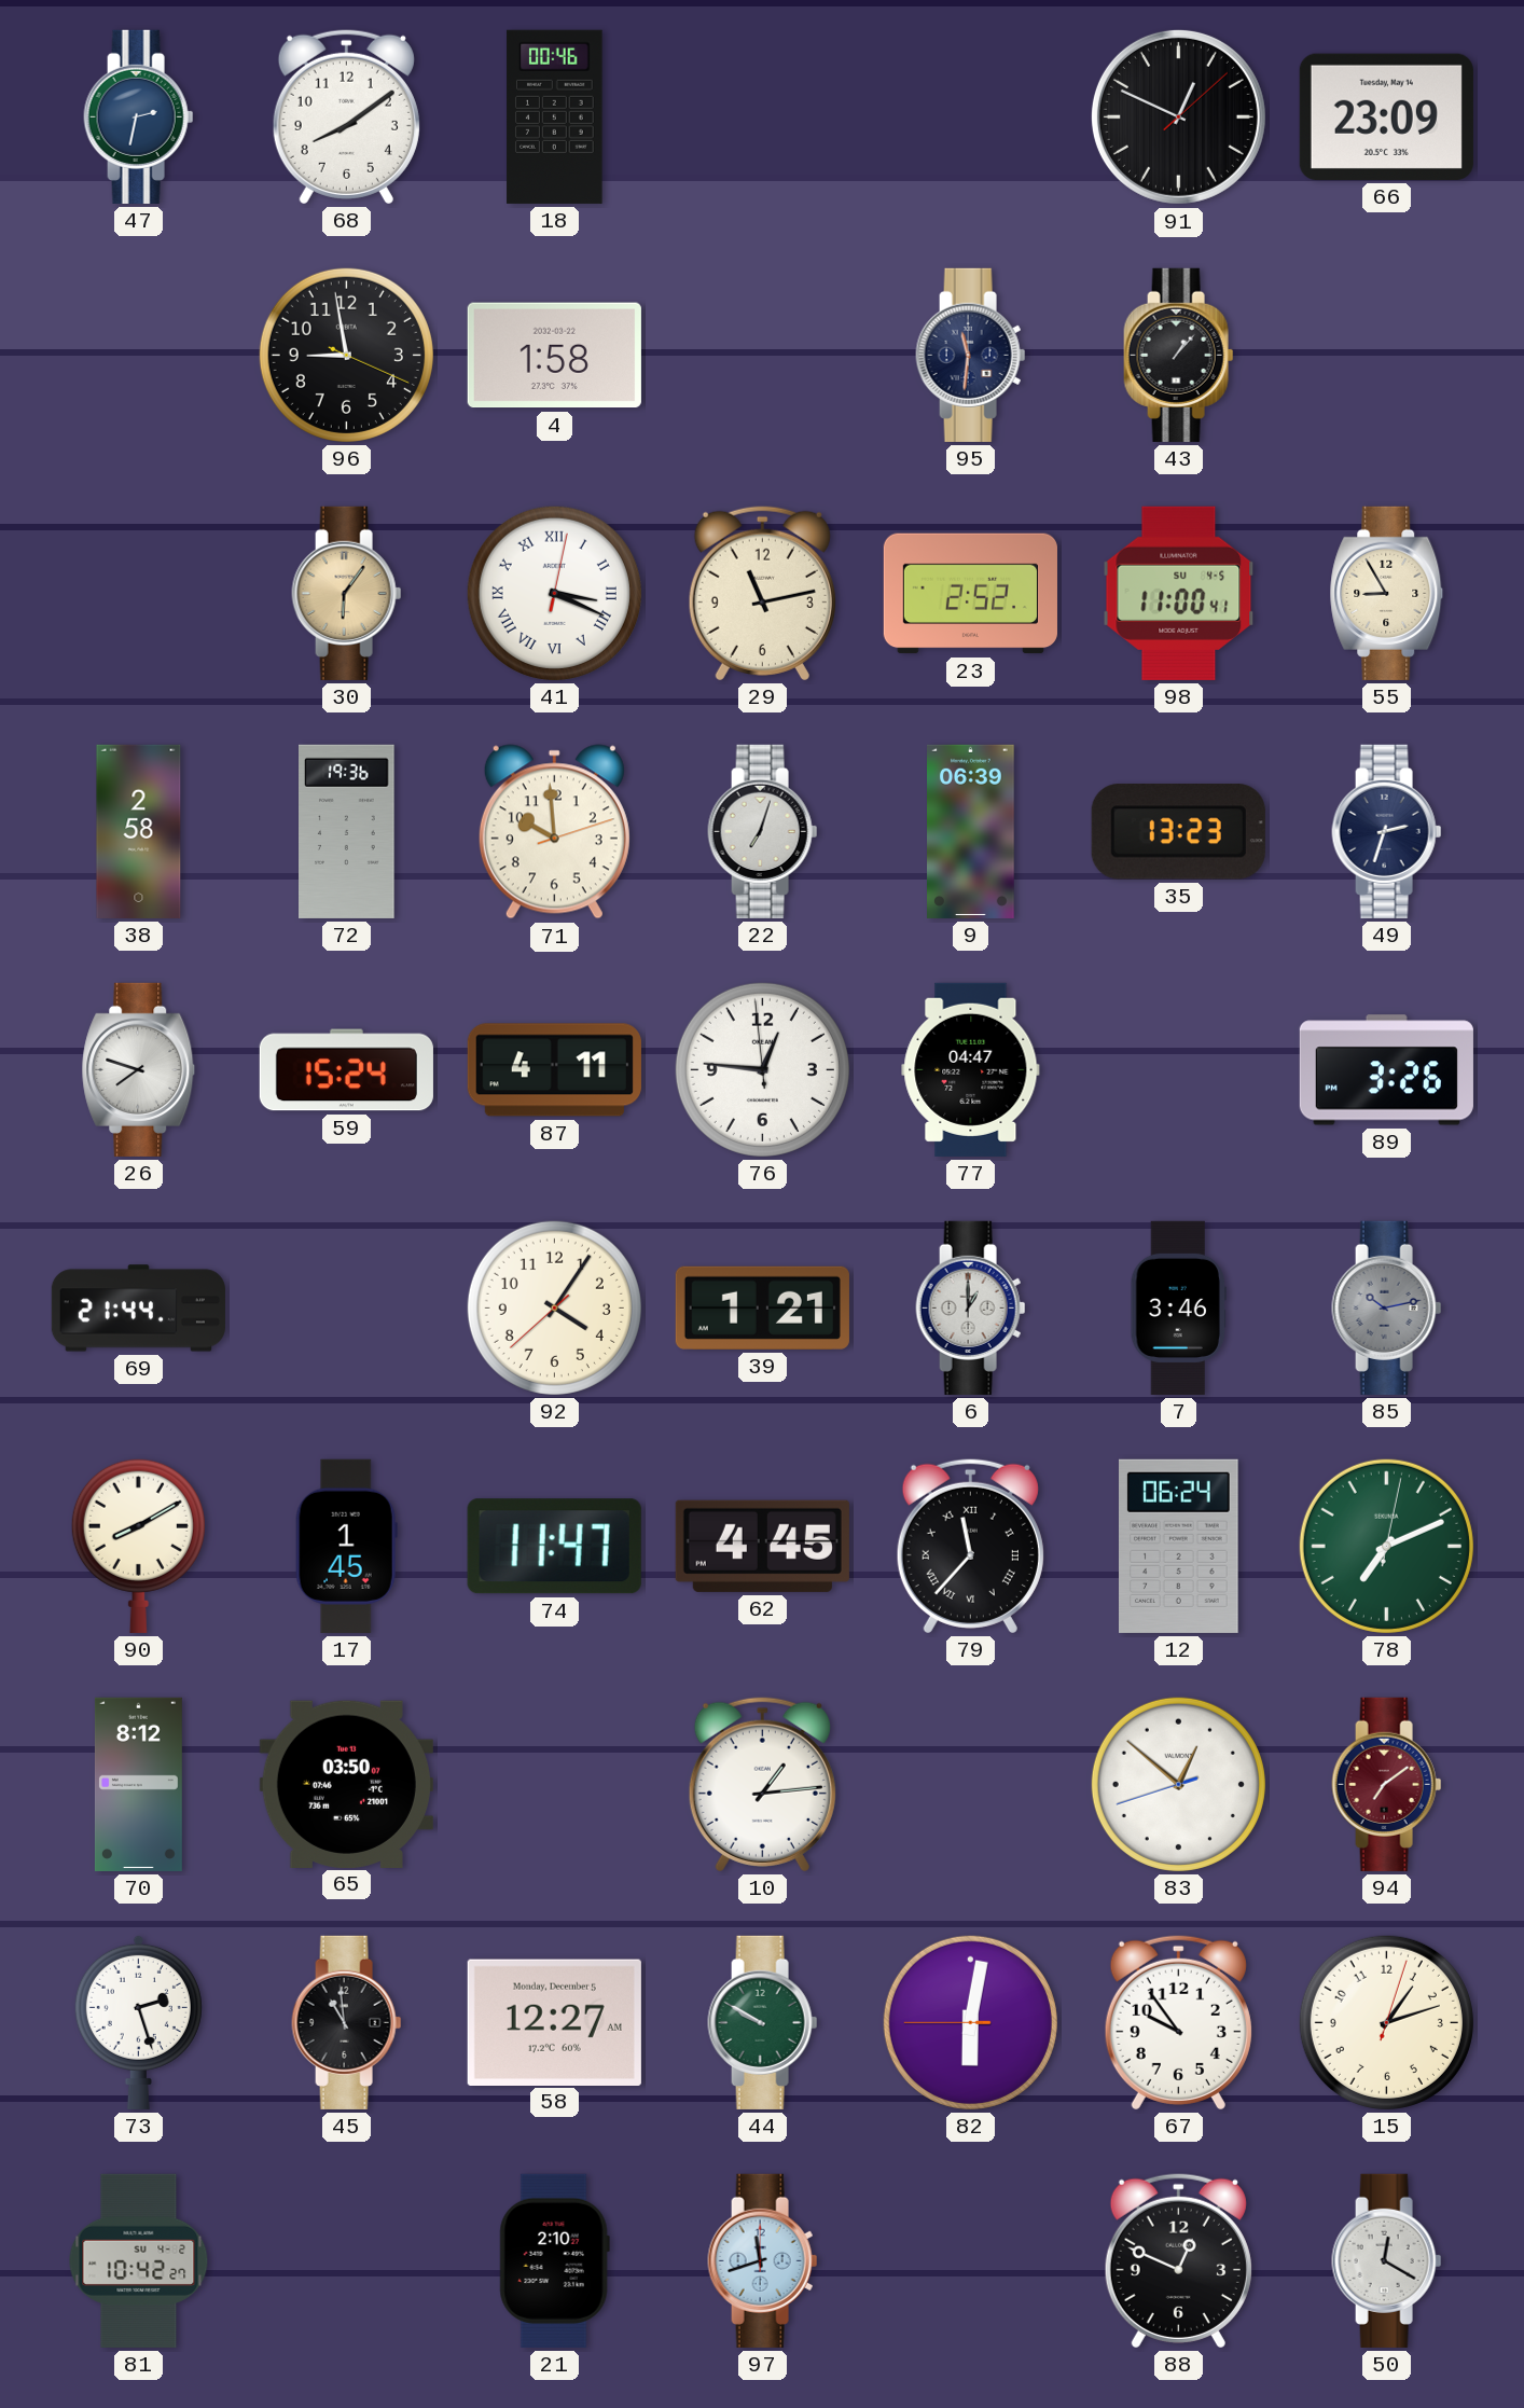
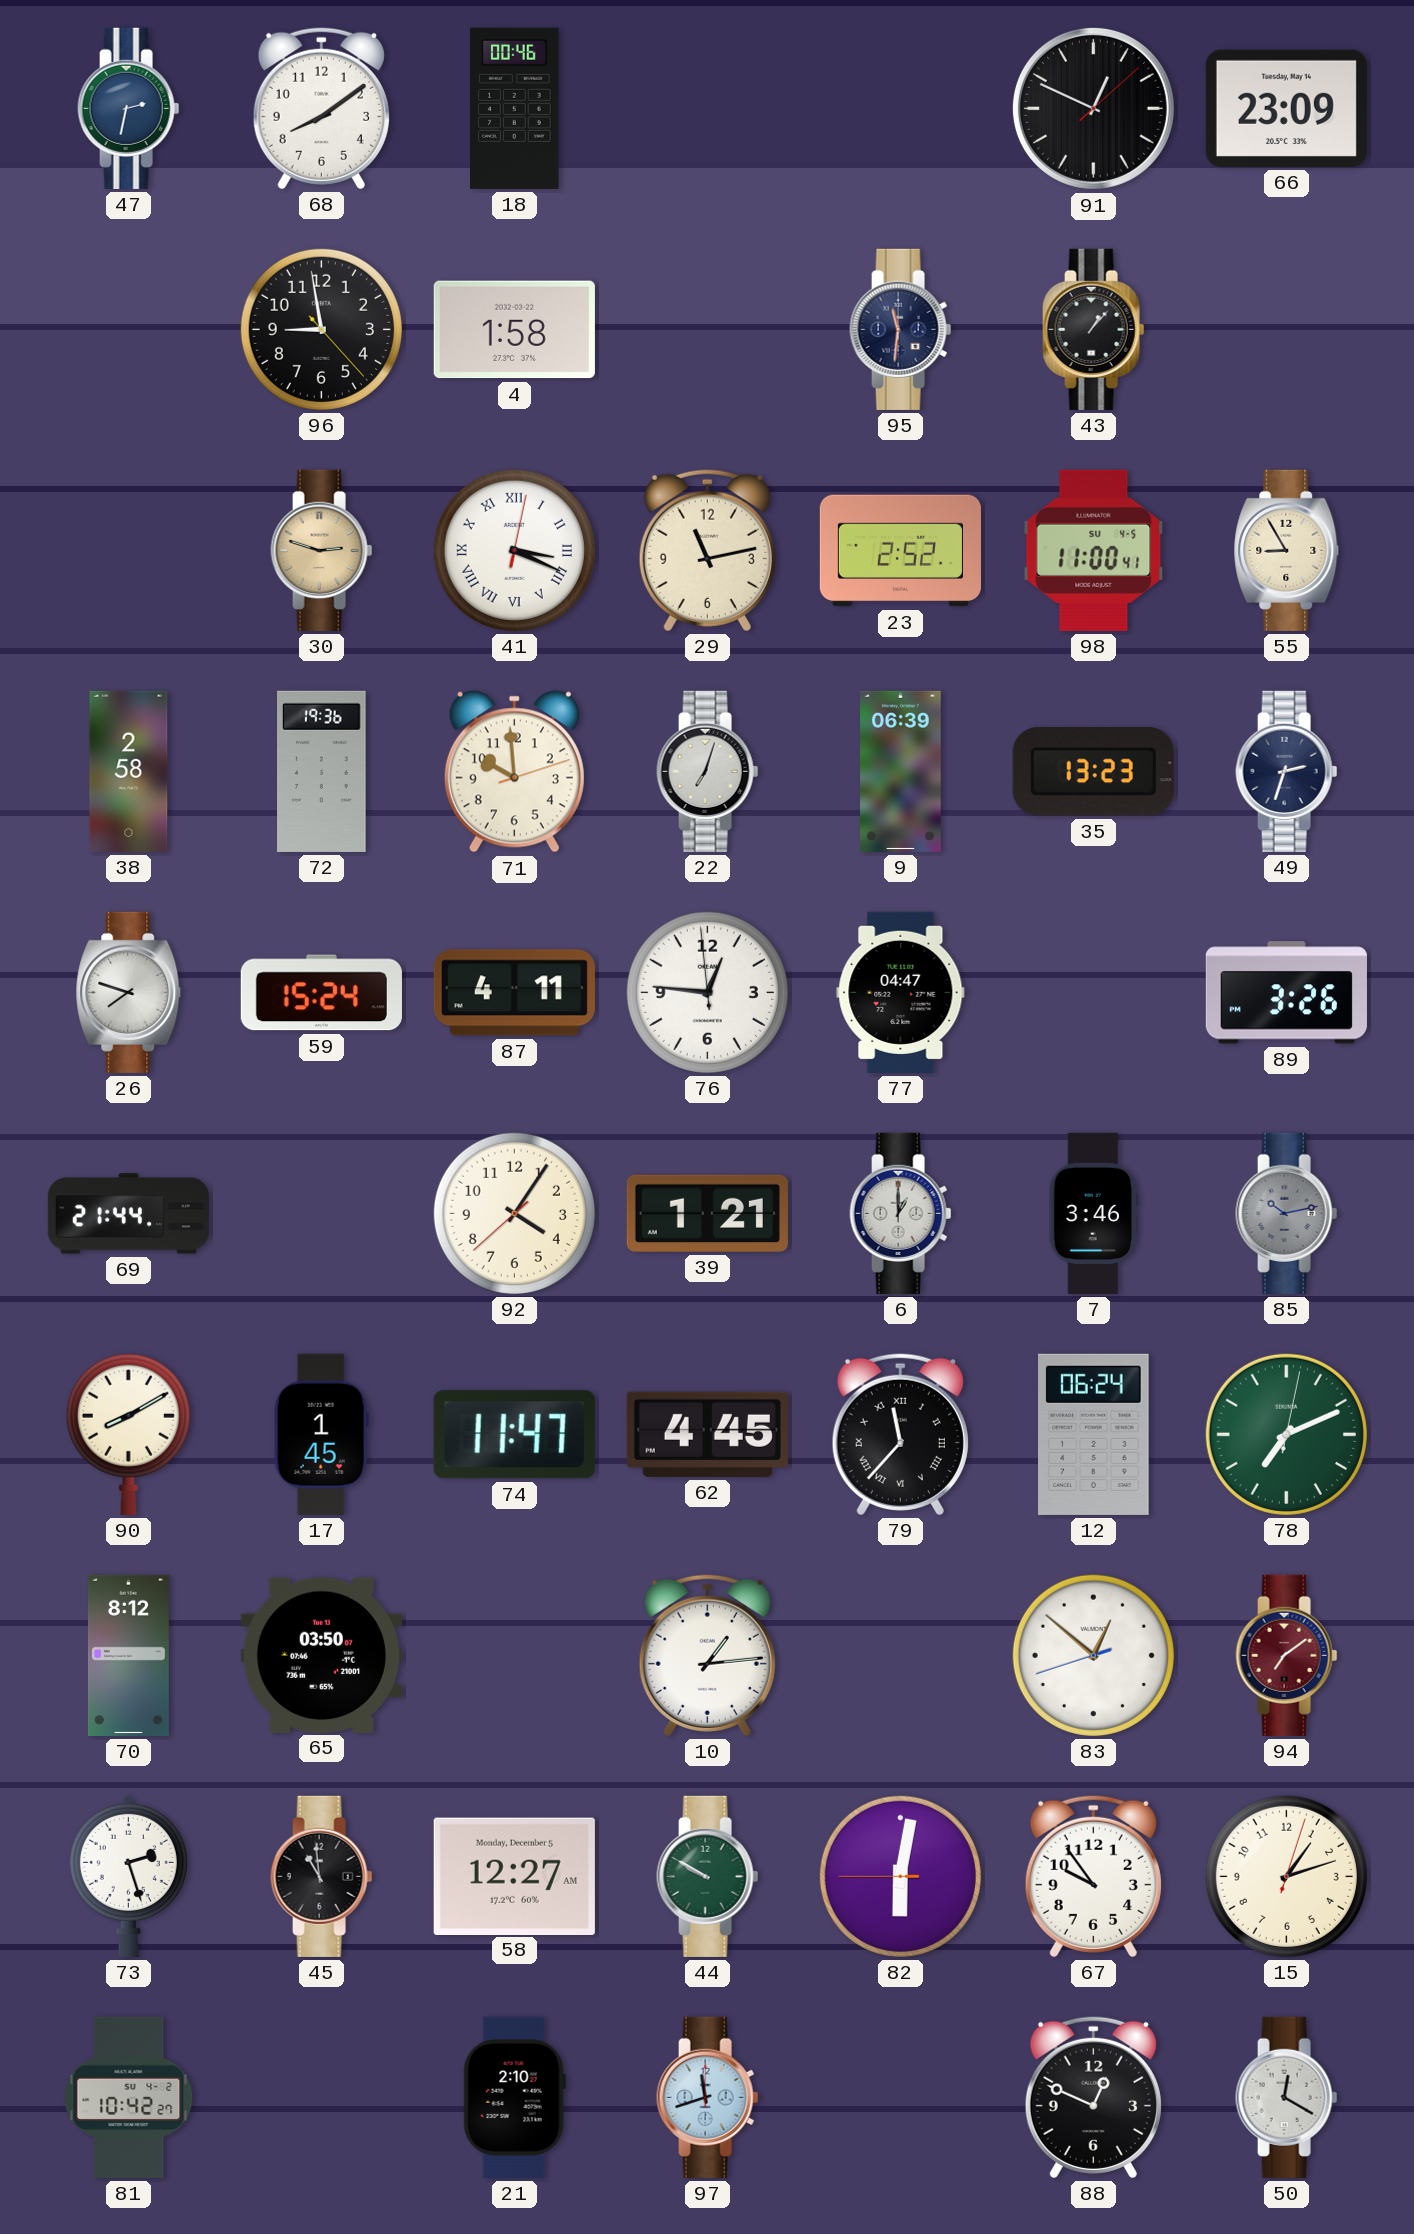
96: 8:58:19 -> 8:58:23 (321, 329)
30: 6:06 -> 2:48 (322, 550)
